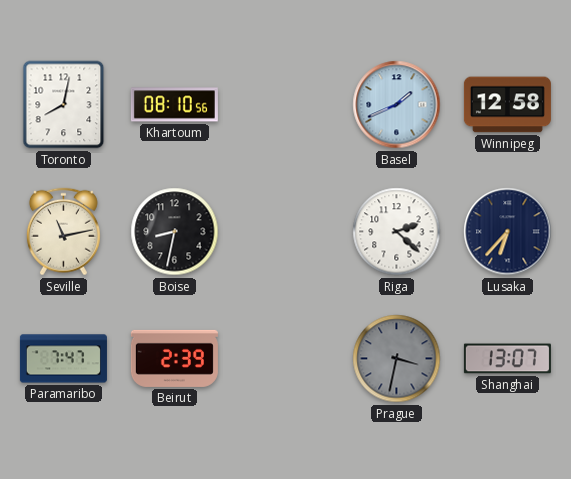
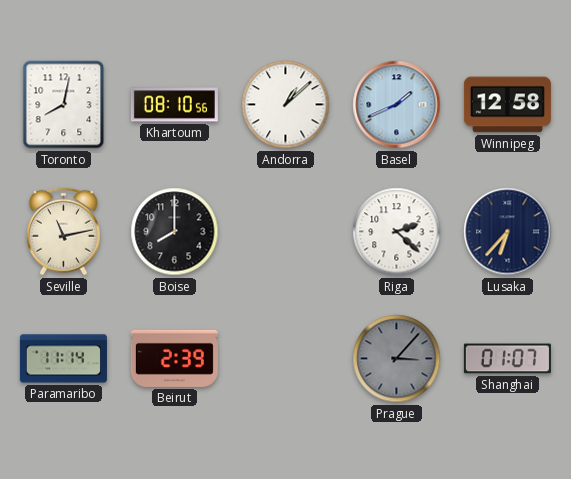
Andorra: none -> 1:08 (286, 105)
Boise: 8:32 -> 8:00 (175, 232)
Paramaribo: 7:47 -> 11:14 (63, 359)
Prague: 3:32 -> 3:07 (397, 359)
Shanghai: 13:07 -> 01:07 (507, 359)
